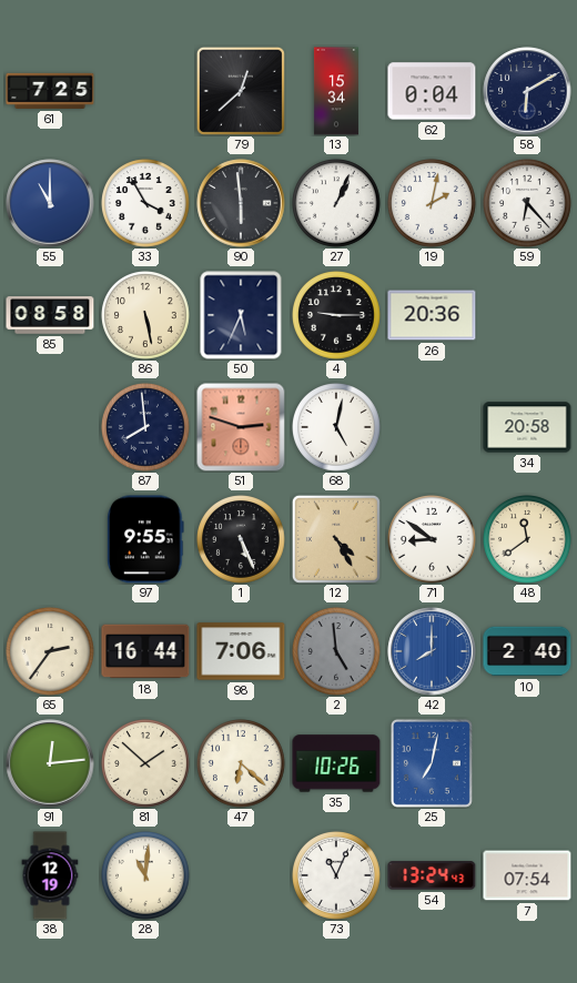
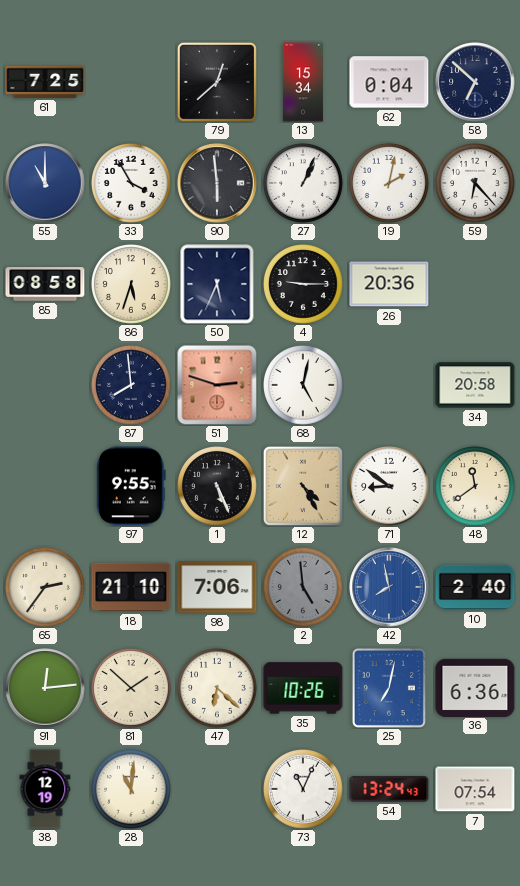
58: 6:10 -> 6:52 (475, 82)
86: 5:28 -> 5:33 (132, 285)
18: 16:44 -> 21:10 (131, 587)
42: 8:00 -> 7:58 (389, 587)
36: none -> 6:36 (475, 687)
